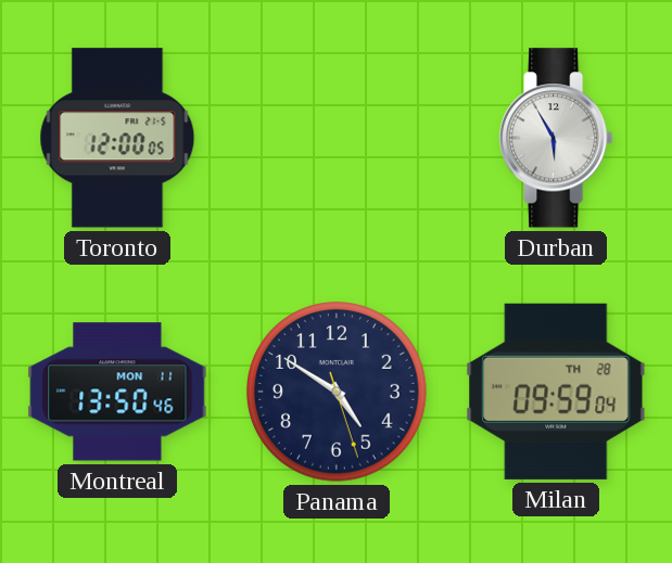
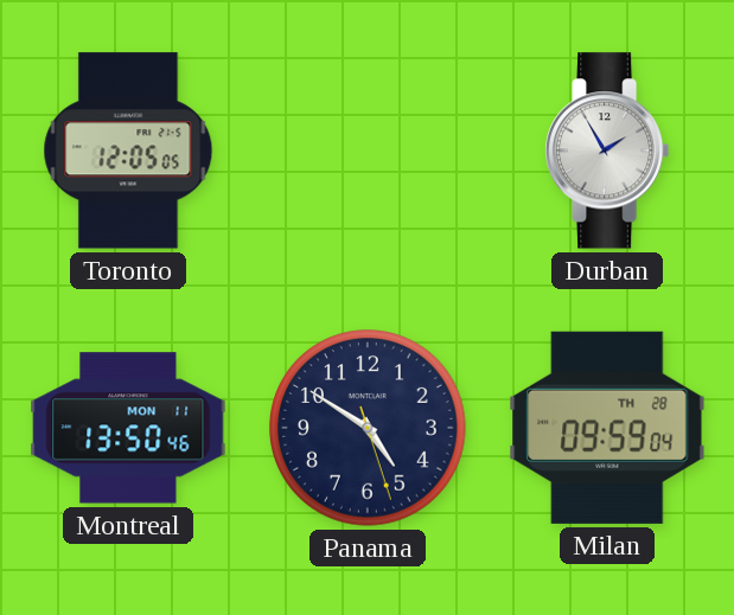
Toronto: 12:00 -> 12:05 (128, 150)
Durban: 5:55 -> 1:55 (607, 150)
